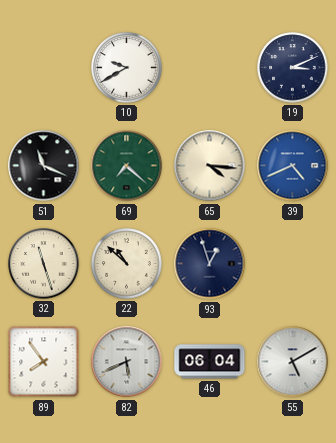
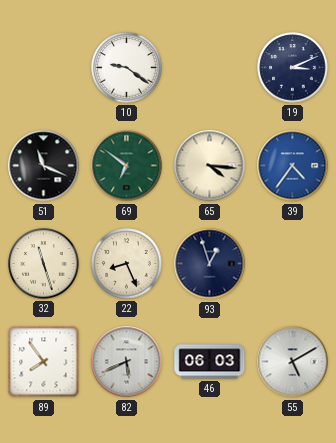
10: 9:40 -> 9:21 (127, 68)
69: 7:22 -> 6:51 (127, 166)
39: 4:41 -> 4:36 (293, 166)
22: 10:52 -> 8:26 (127, 264)
46: 06:04 -> 06:03 (210, 362)
